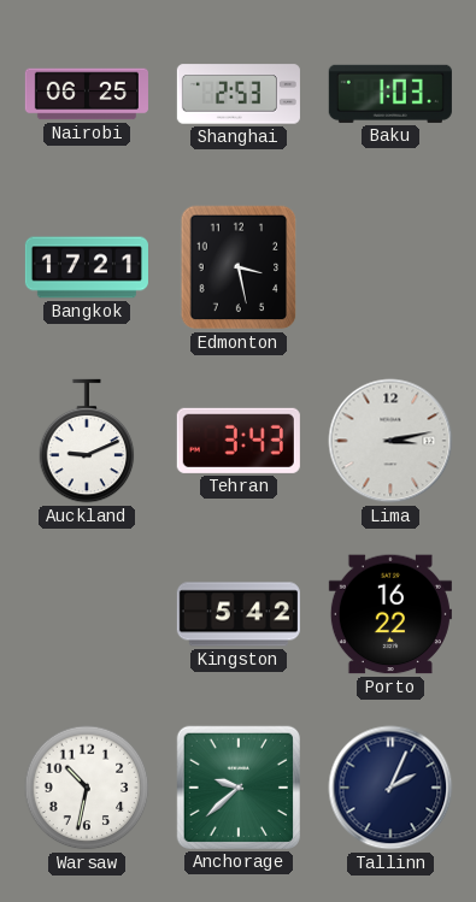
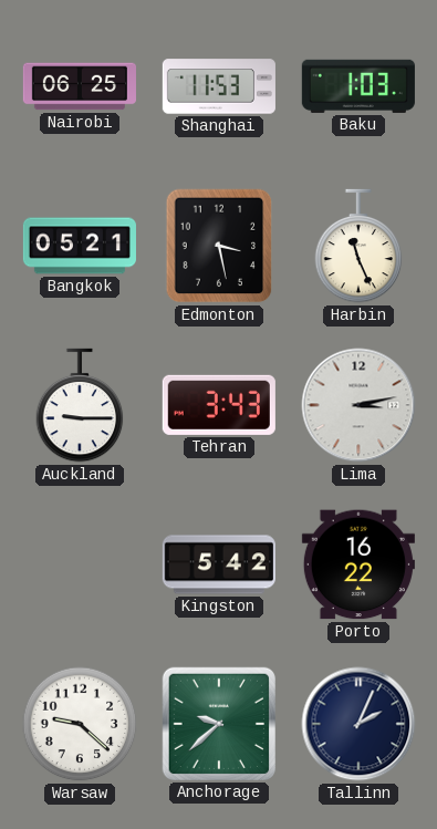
Shanghai: 2:53 -> 11:53 (219, 86)
Bangkok: 17:21 -> 05:21 (80, 246)
Harbin: none -> 11:26 (358, 246)
Auckland: 9:11 -> 9:15 (80, 405)
Warsaw: 10:32 -> 9:22 (80, 724)
